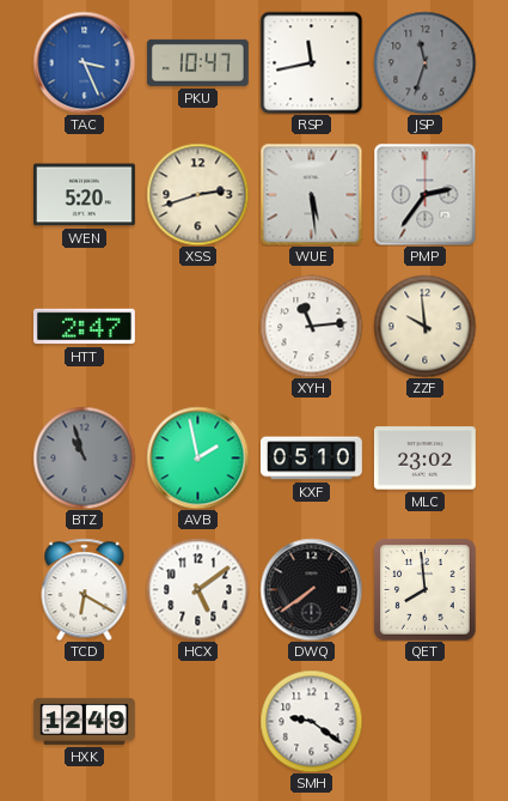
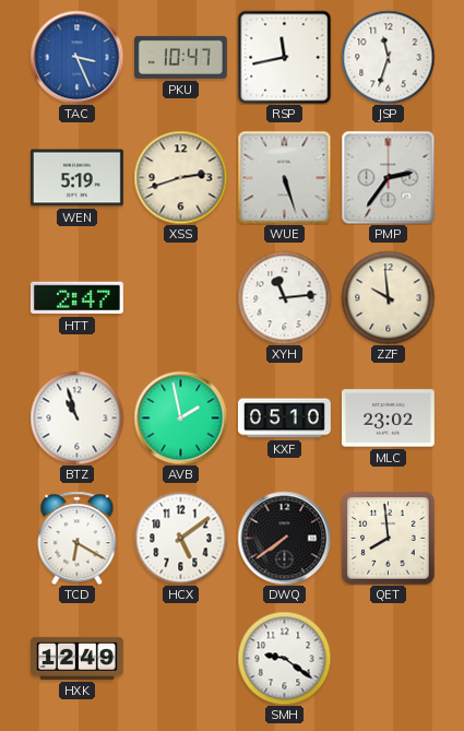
JSP dial: grey -> white (388, 57)
WEN: 5:20 -> 5:19 (76, 178)
WUE: 5:29 -> 5:27 (284, 177)
BTZ dial: grey -> white (76, 417)
